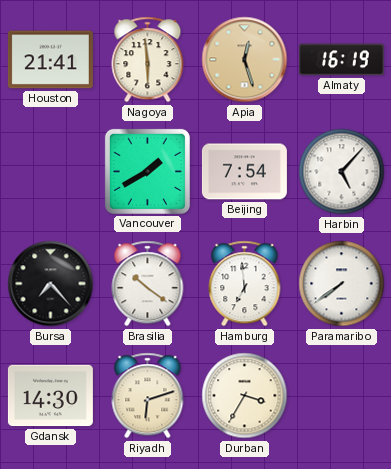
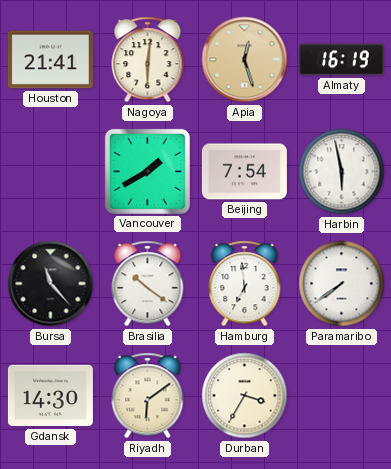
Nagoya: 5:59 -> 6:01 (148, 60)
Harbin: 5:07 -> 5:58 (342, 172)
Bursa: 7:23 -> 11:23 (51, 284)
Riyadh: 6:12 -> 6:09 (148, 396)
